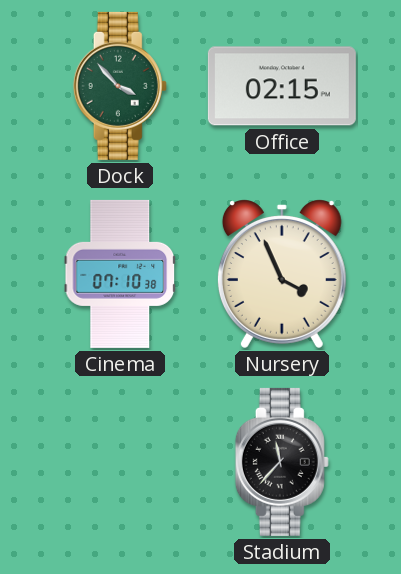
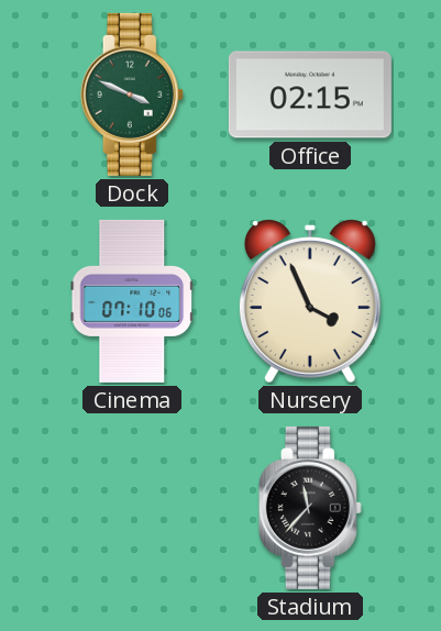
Dock: 3:53 -> 3:49 (132, 95)
Cinema: 07:10:38 -> 07:10:06 (132, 301)
